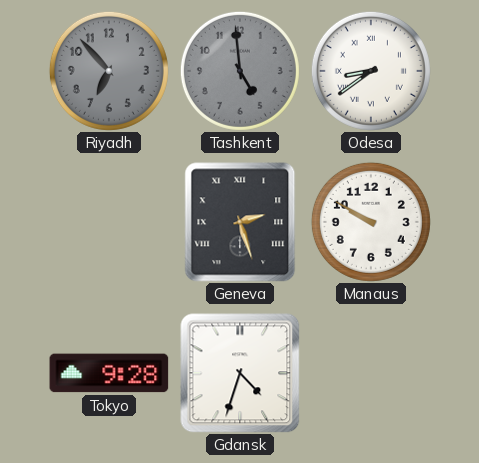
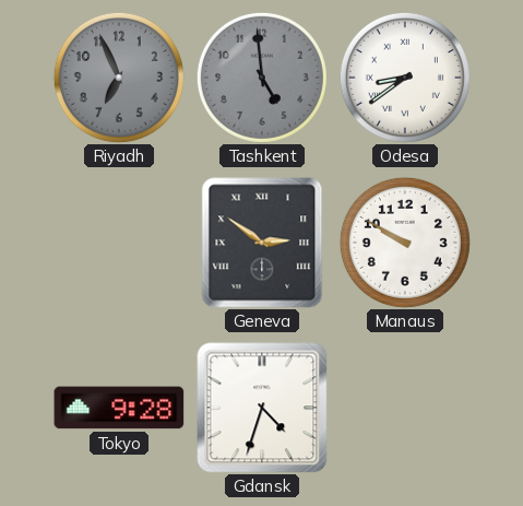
Riyadh: 6:53 -> 6:56 (119, 78)
Geneva: 2:27 -> 2:51 (262, 243)
